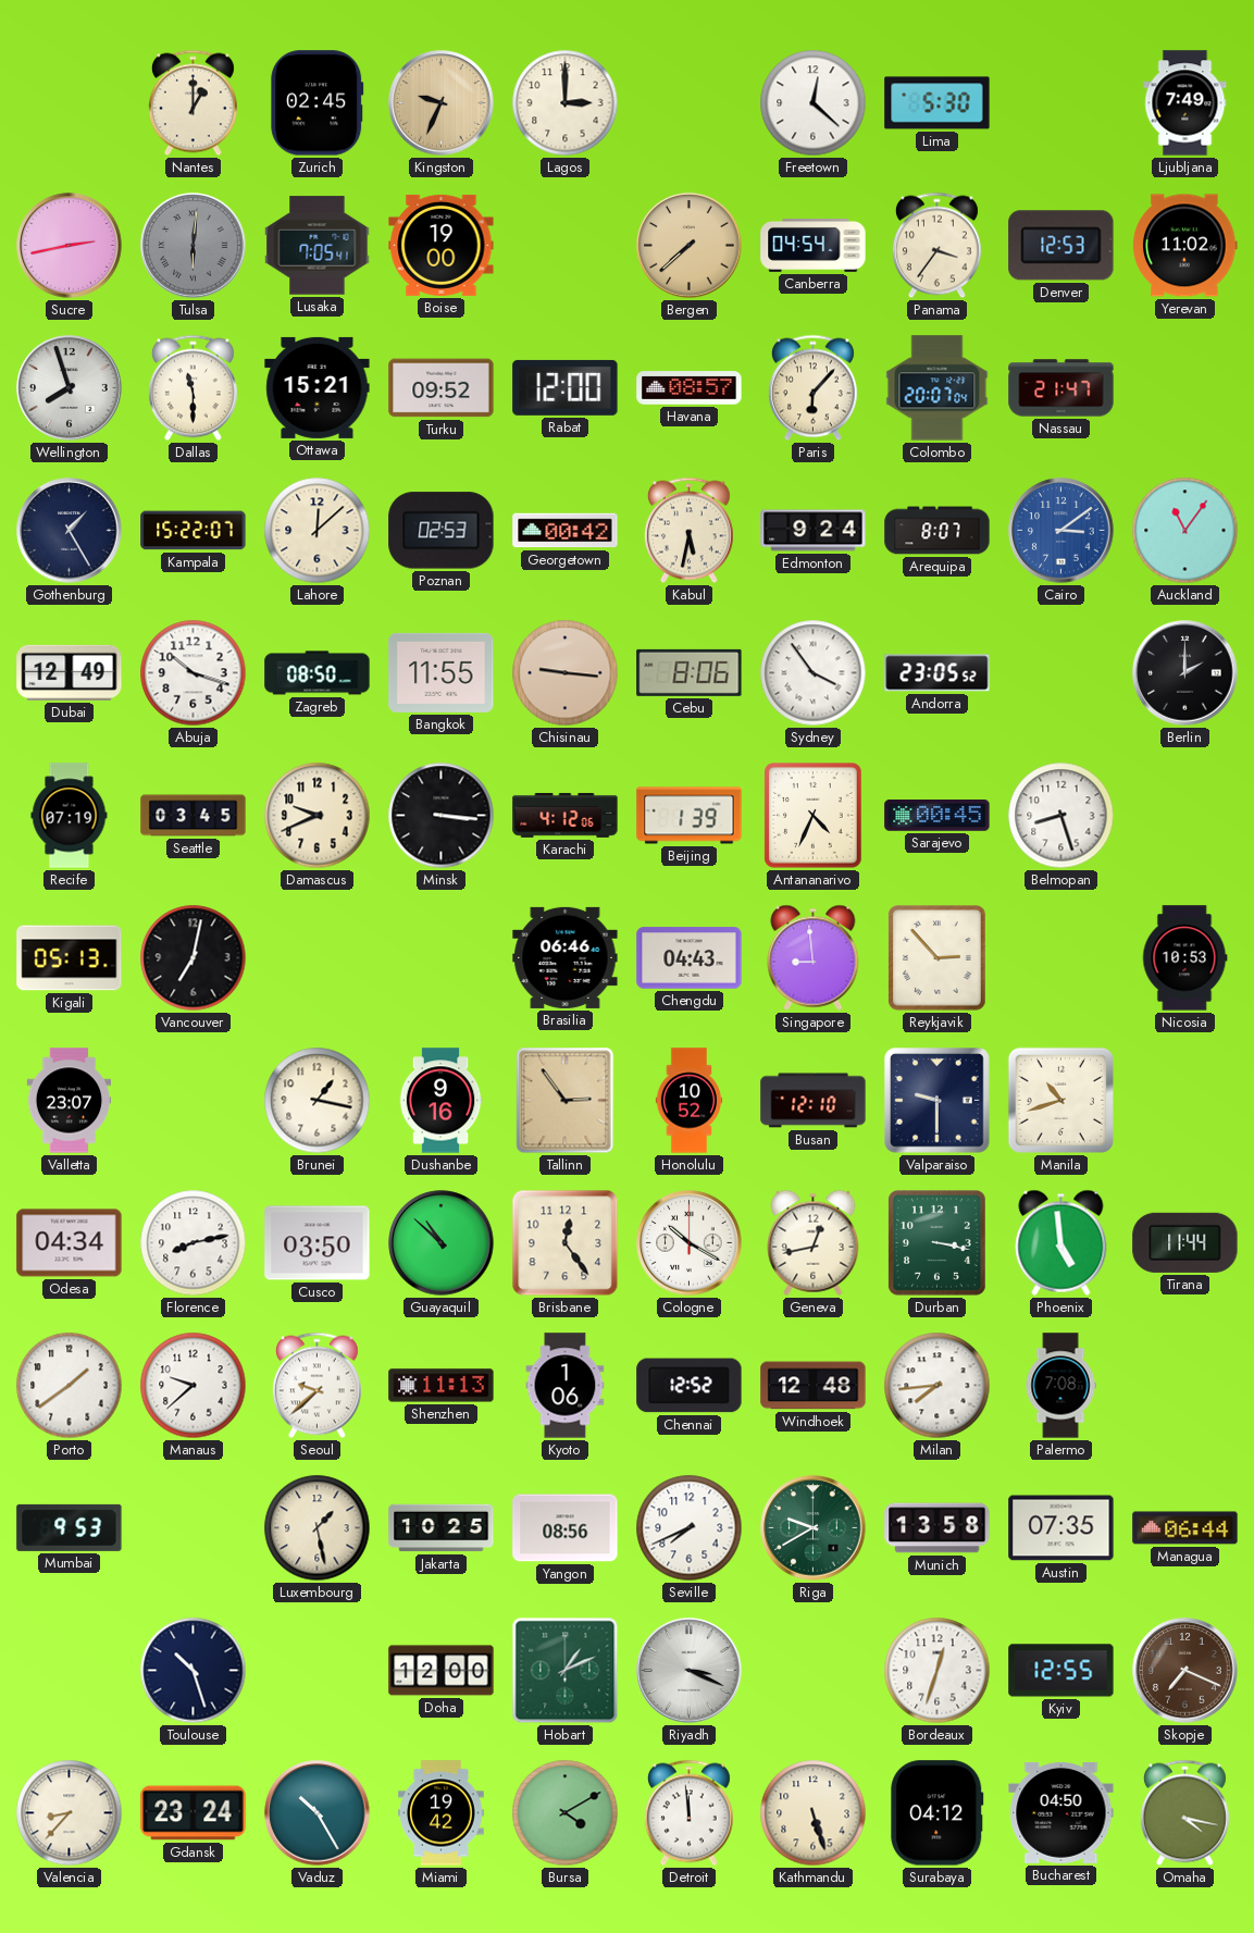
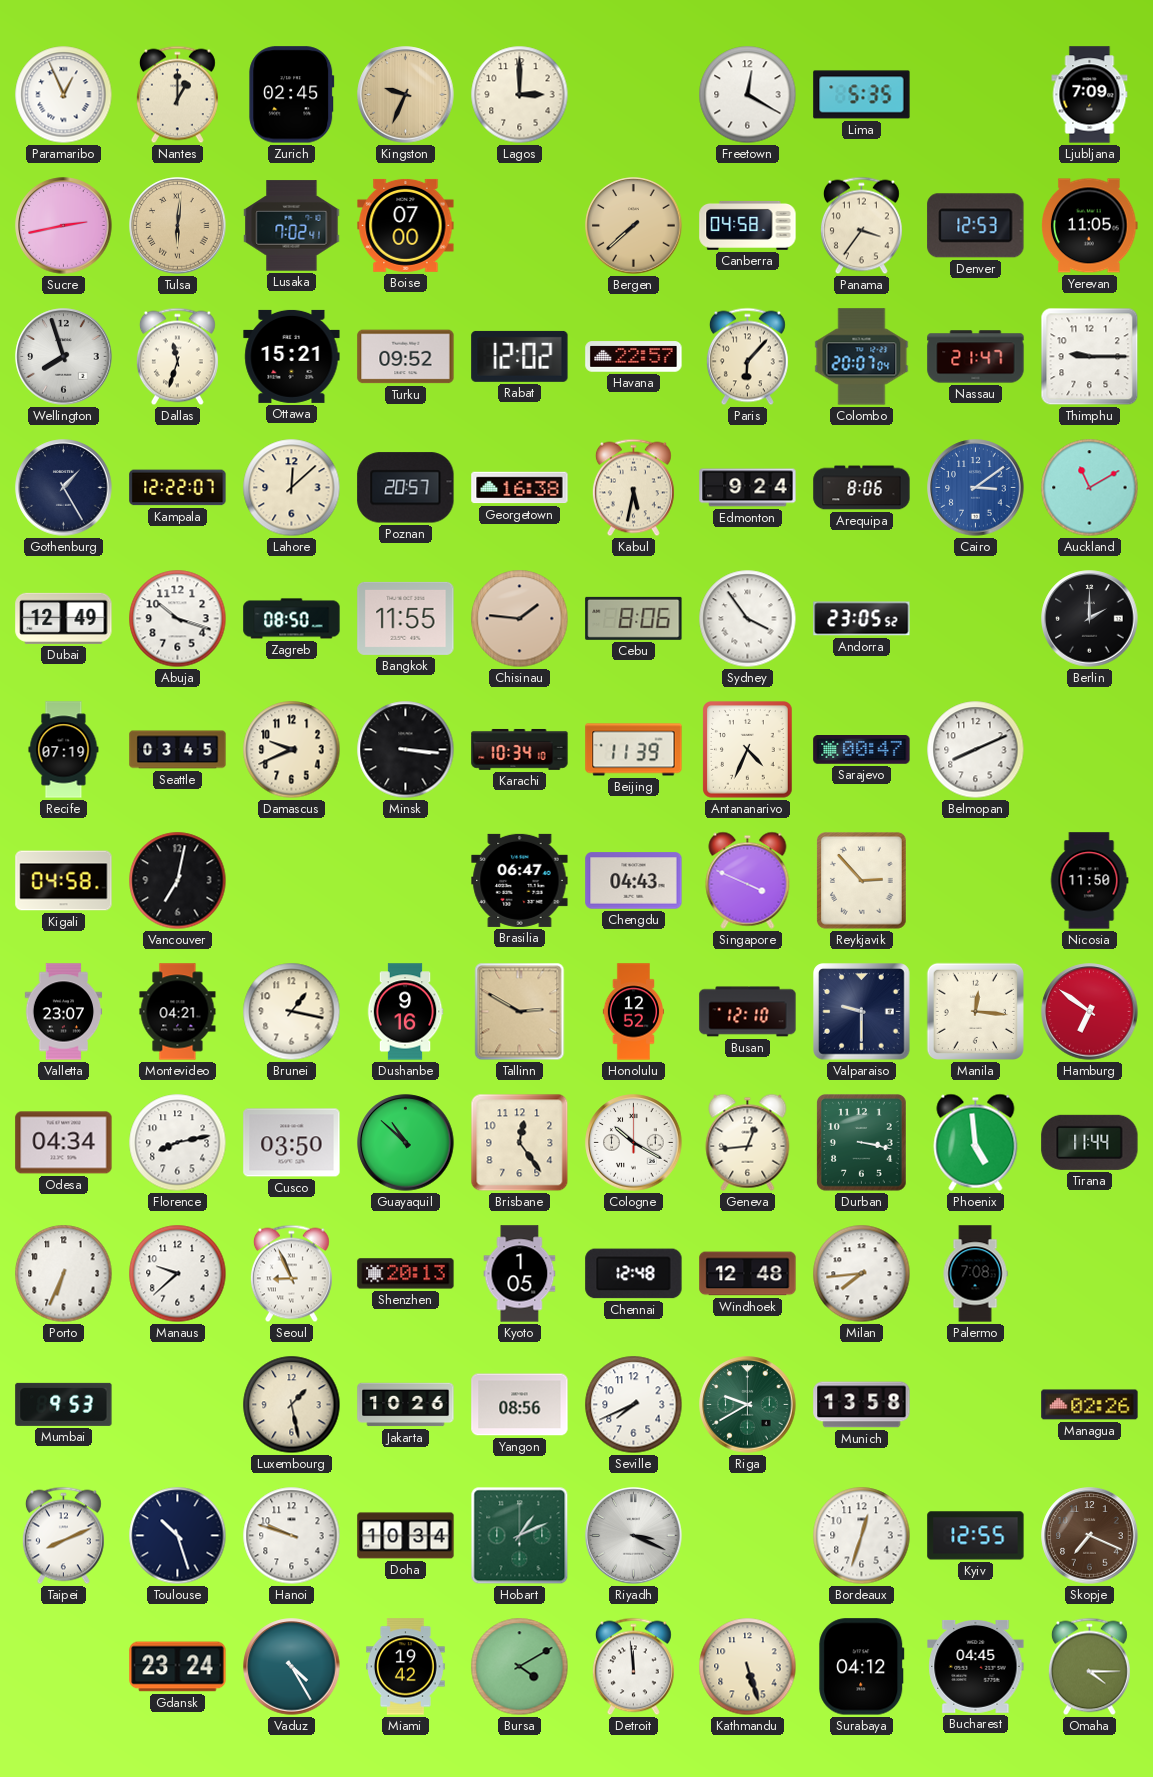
Paramaribo: none -> 12:56 (64, 95)
Freetown: 12:22 -> 12:20 (748, 95)
Lima: 5:30 -> 5:35 (862, 95)
Ljubljana: 7:49 -> 7:09 (1090, 95)
Tulsa dial: grey -> champagne (178, 226)
Lusaka: 7:05 -> 7:02 (292, 226)
Boise: 19:00 -> 07:00 (406, 225)
Canberra: 04:54 -> 04:58 (748, 225)
Yerevan: 11:02 -> 11:05 (1090, 226)
Dallas: 11:30 -> 11:33 (177, 357)
Rabat: 12:00 -> 12:02 (520, 356)
Havana: 08:57 -> 22:57 (634, 357)
Thimphu: none -> 9:15 (1090, 357)
Kampala: 15:22 -> 12:22 (178, 488)
Poznan: 02:53 -> 20:57 (406, 488)
Georgetown: 00:42 -> 16:38 (520, 488)
Arequipa: 8:07 -> 8:06 (862, 488)
Auckland: 11:06 -> 11:10 (1090, 488)
Chisinau: 9:16 -> 1:46 (520, 619)
Karachi: 4:12 -> 10:34 (520, 749)
Beijing: 1:39 -> 11:39 (634, 750)
Sarajevo: 00:45 -> 00:47 (862, 750)
Belmopan: 8:27 -> 8:11 (976, 750)
Kigali: 05:13 -> 04:58 (64, 881)
Brasilia: 06:46 -> 06:47 (520, 880)
Singapore: 8:59 -> 3:49 (748, 880)
Nicosia: 10:53 -> 11:50 (1089, 881)
Montevideo: none -> 04:21 (178, 1012)
Tallinn: 2:54 -> 2:50 (520, 1012)
Honolulu: 10:52 -> 12:52 (634, 1012)
Manila: 10:42 -> 12:16 (975, 1011)
Hamburg: none -> 6:51 (1090, 1012)
Geneva: 12:43 -> 12:44 (748, 1142)
Porto: 1:39 -> 6:34 (64, 1274)
Seoul: 9:38 -> 8:56 (291, 1274)
Shenzhen: 11:13 -> 20:13 (406, 1274)
Kyoto: 1:06 -> 1:05 (520, 1274)
Chennai: 12:52 -> 12:48 (634, 1274)
Jakarta: 10:25 -> 10:26 (406, 1405)
Austin: 07:35 -> none (1061, 1528)
Managua: 06:44 -> 02:26 (1090, 1405)
Taipei: none -> 8:11 (63, 1536)
Hanoi: none -> 9:48 (292, 1536)
Doha: 12:00 -> 10:34 (406, 1536)
Valencia: 8:37 -> none (70, 1813)
Vaduz: 10:25 -> 4:25 (292, 1667)
Bucharest: 04:50 -> 04:45 (976, 1666)
Omaha: 4:17 -> 4:15 (1089, 1667)
